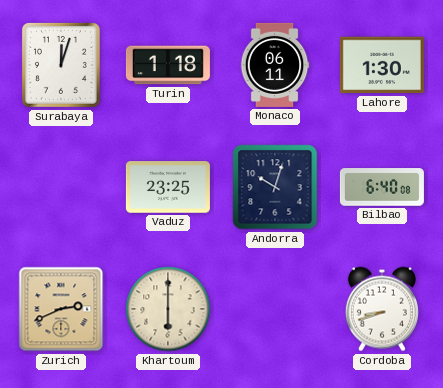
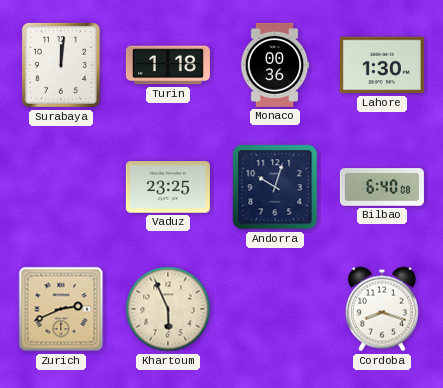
Surabaya: 12:03 -> 12:01 (61, 65)
Monaco: 06:11 -> 00:36 (275, 65)
Khartoum: 6:00 -> 5:56 (168, 309)
Cordoba: 8:42 -> 8:18 (382, 309)
